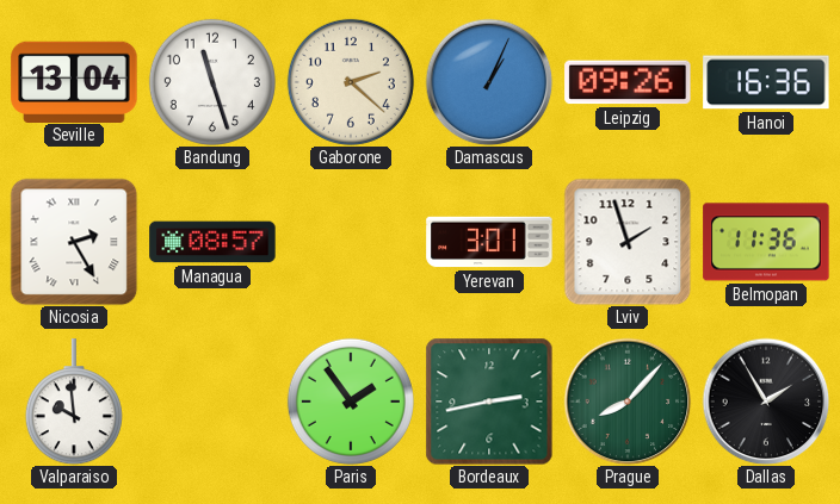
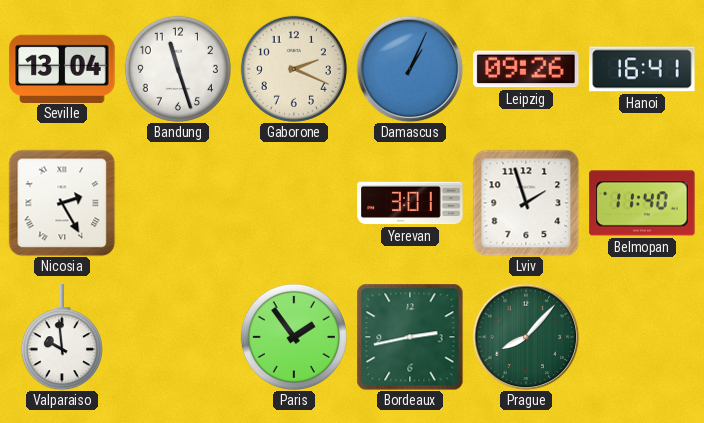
Gaborone: 2:22 -> 2:19 (294, 69)
Hanoi: 16:36 -> 16:41 (642, 69)
Managua: 08:57 -> none (212, 242)
Belmopan: 11:36 -> 11:40 (642, 203)
Dallas: 1:55 -> none (766, 402)
